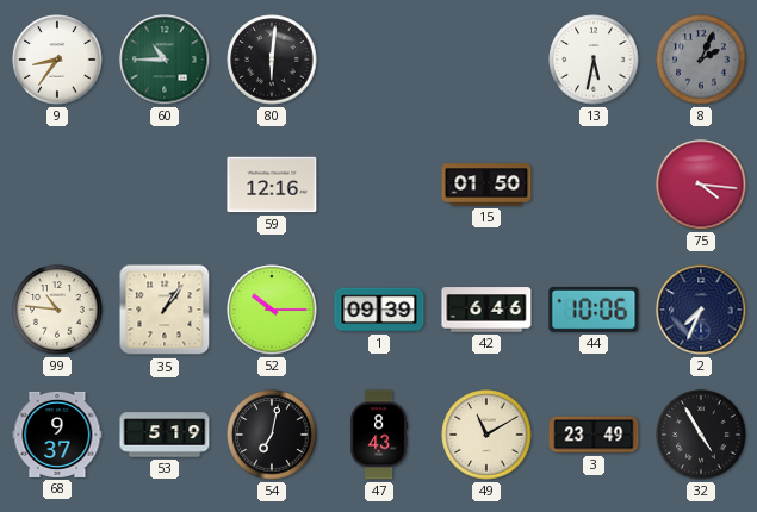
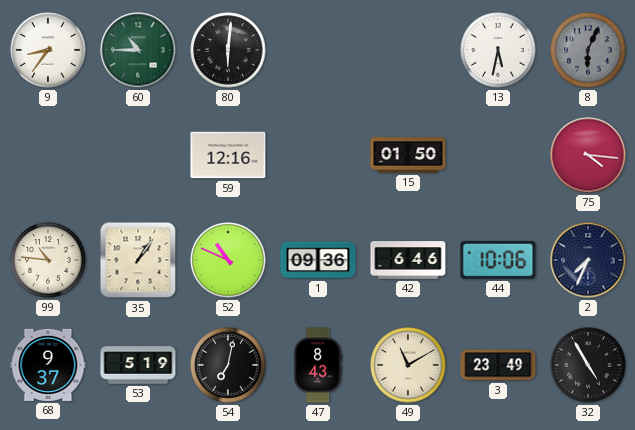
8: 2:04 -> 6:04 (588, 50)
52: 10:15 -> 10:49 (228, 260)
1: 09:39 -> 09:36 (318, 260)
